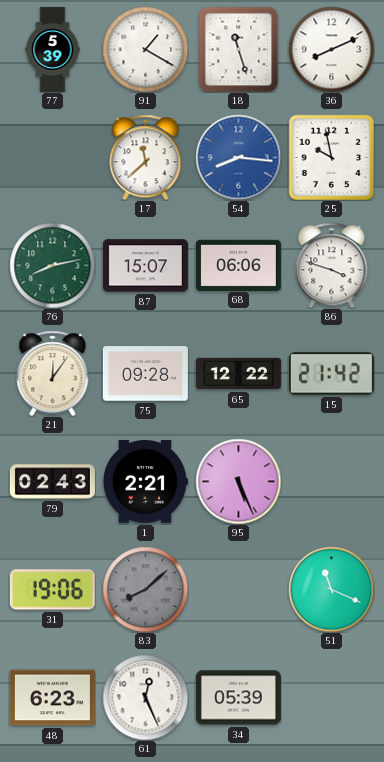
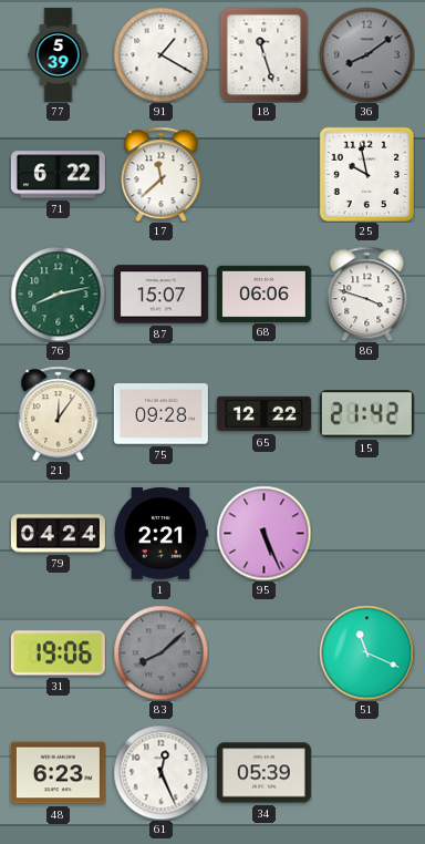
36: 8:11 -> 8:09 (366, 54)
36 dial: white -> grey (366, 54)
71: none -> 6:22 (58, 175)
54: 8:16 -> none (238, 157)
79: 02:43 -> 04:24 (58, 534)
